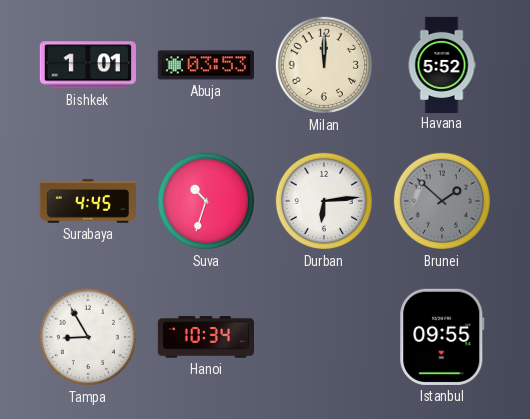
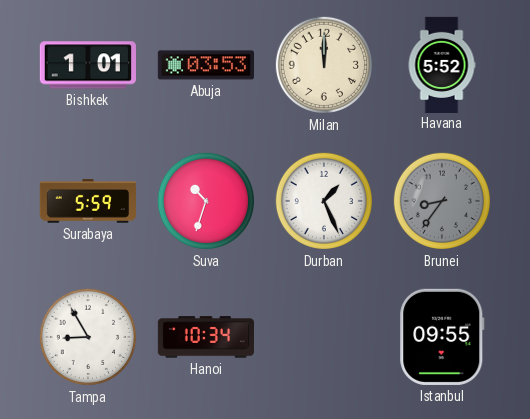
Surabaya: 4:45 -> 5:59 (87, 201)
Durban: 6:14 -> 1:26 (324, 201)
Brunei: 1:52 -> 8:36 (442, 201)
